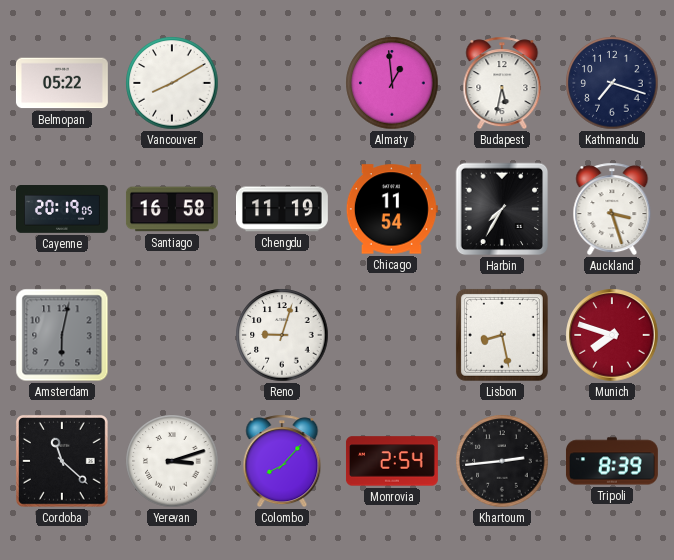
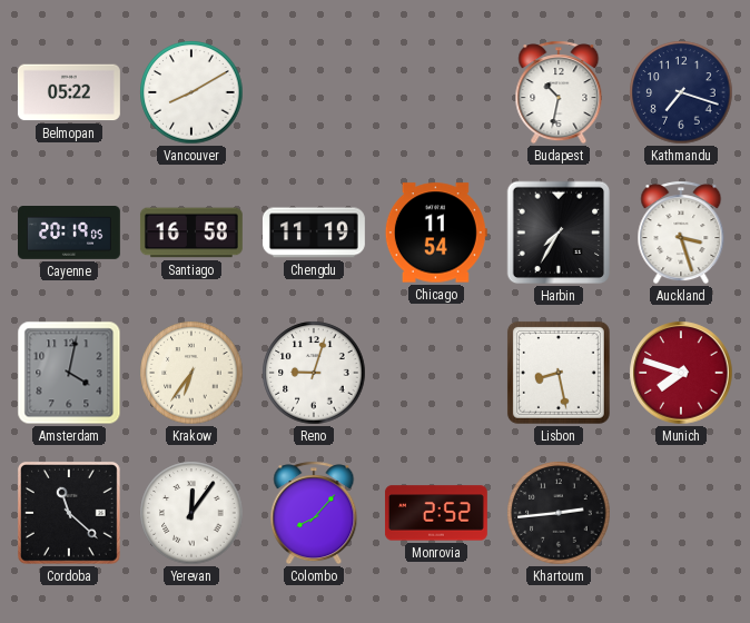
Almaty: 12:59 -> none (392, 83)
Budapest: 5:32 -> 10:32 (559, 92)
Amsterdam: 6:02 -> 4:02 (69, 373)
Krakow: none -> 6:36 (191, 373)
Yerevan: 3:12 -> 12:06 (191, 513)
Monrovia: 2:54 -> 2:52 (436, 513)
Tripoli: 8:39 -> none (612, 461)
